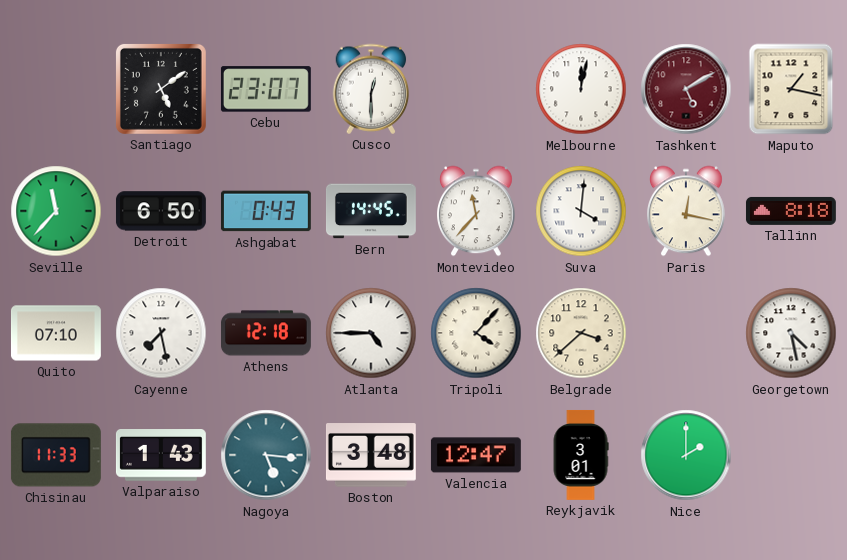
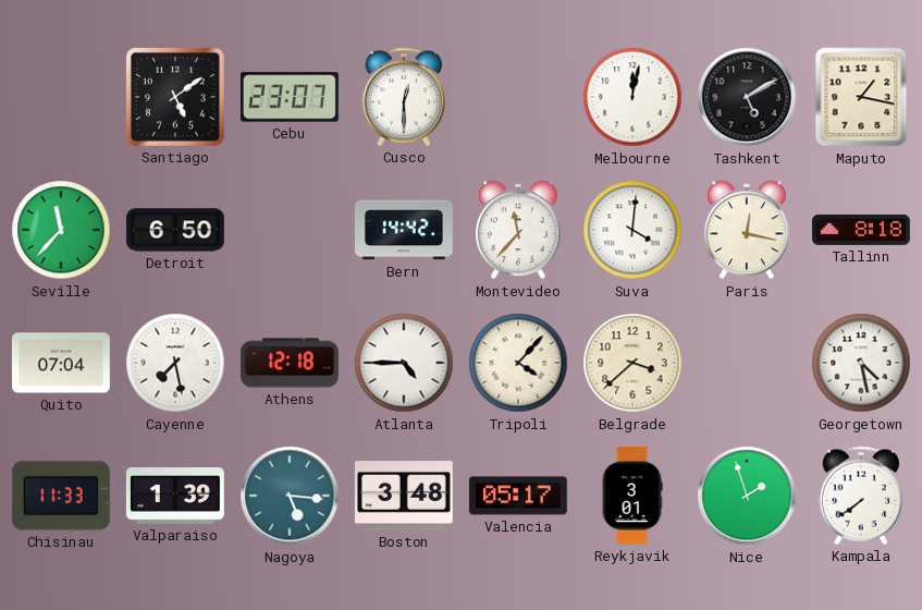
Tashkent dial: burgundy -> black (747, 97)
Ashgabat: 0:43 -> none (266, 211)
Bern: 14:45 -> 14:42 (404, 230)
Quito: 07:10 -> 07:04 (61, 363)
Valparaiso: 1:43 -> 1:39 (175, 497)
Valencia: 12:47 -> 05:17 (518, 496)
Nice: 2:00 -> 1:57 (747, 496)
Kampala: none -> 7:39 (861, 496)
